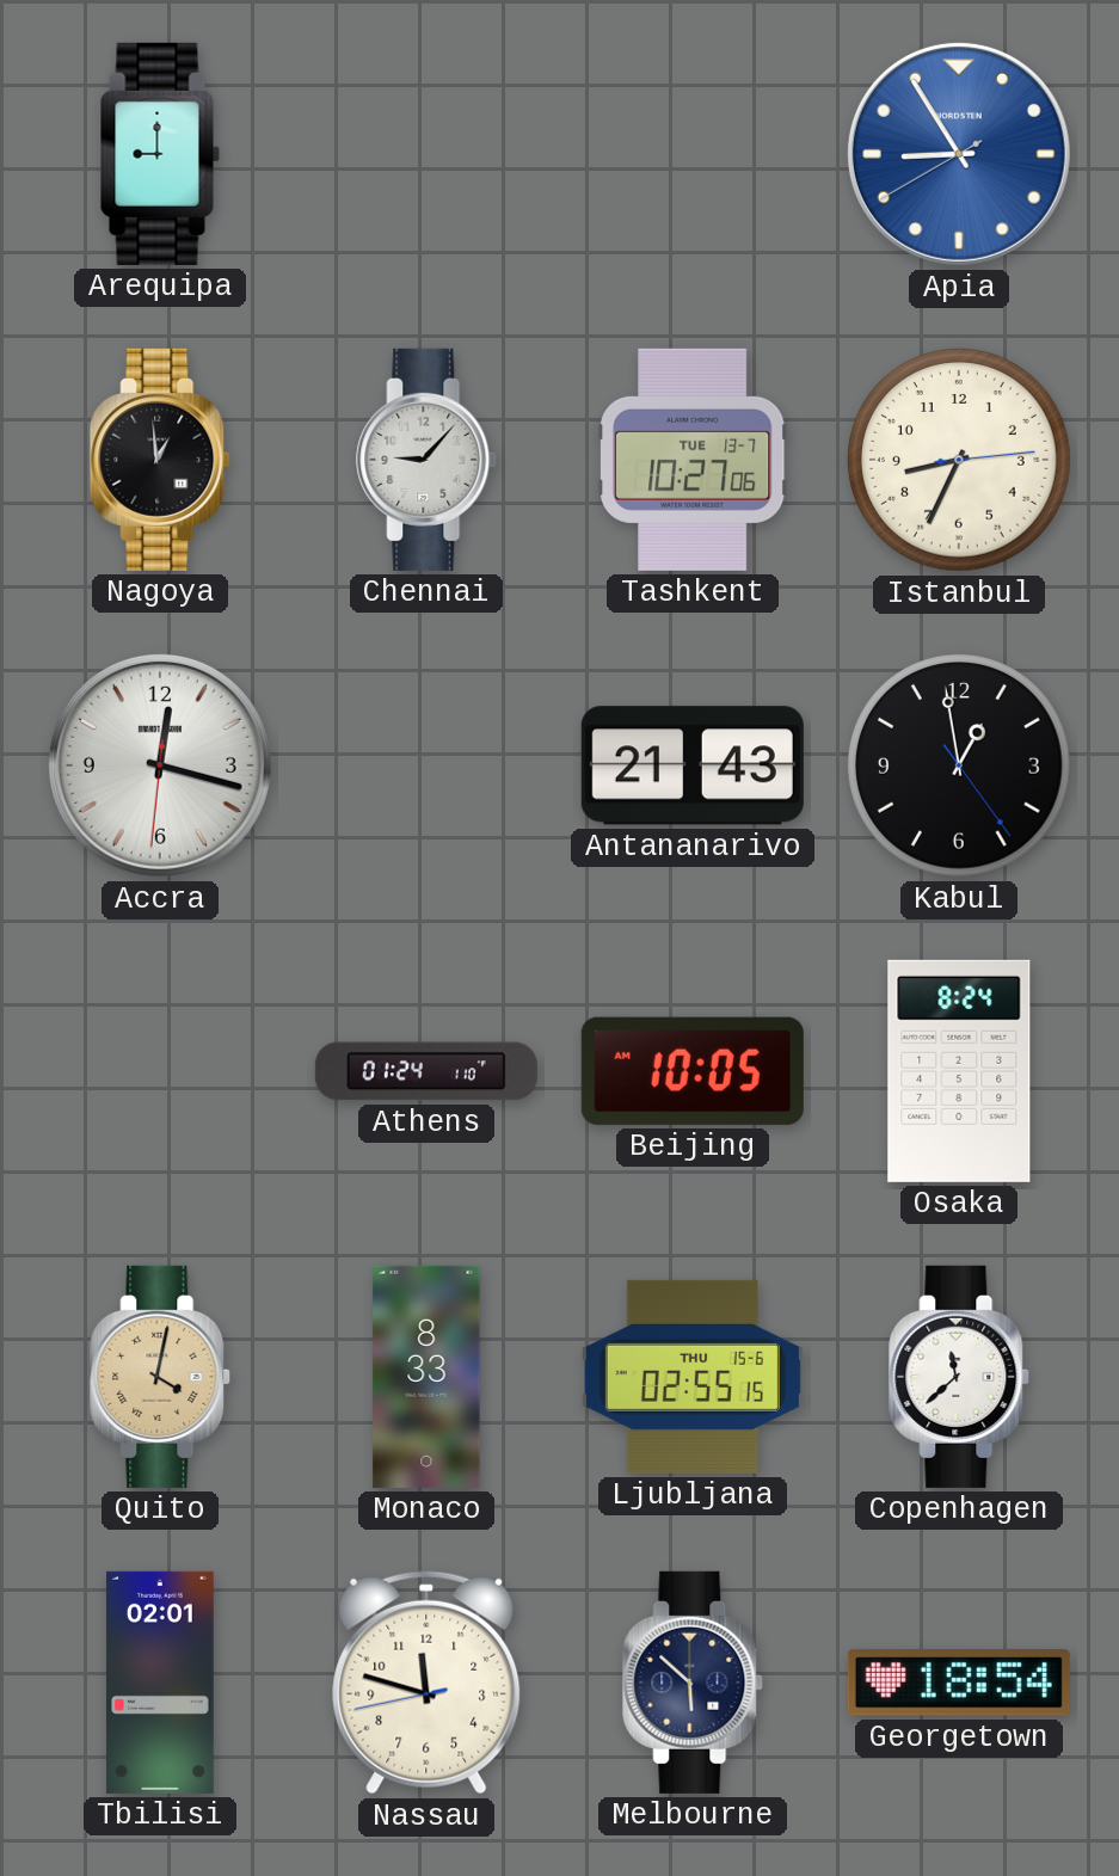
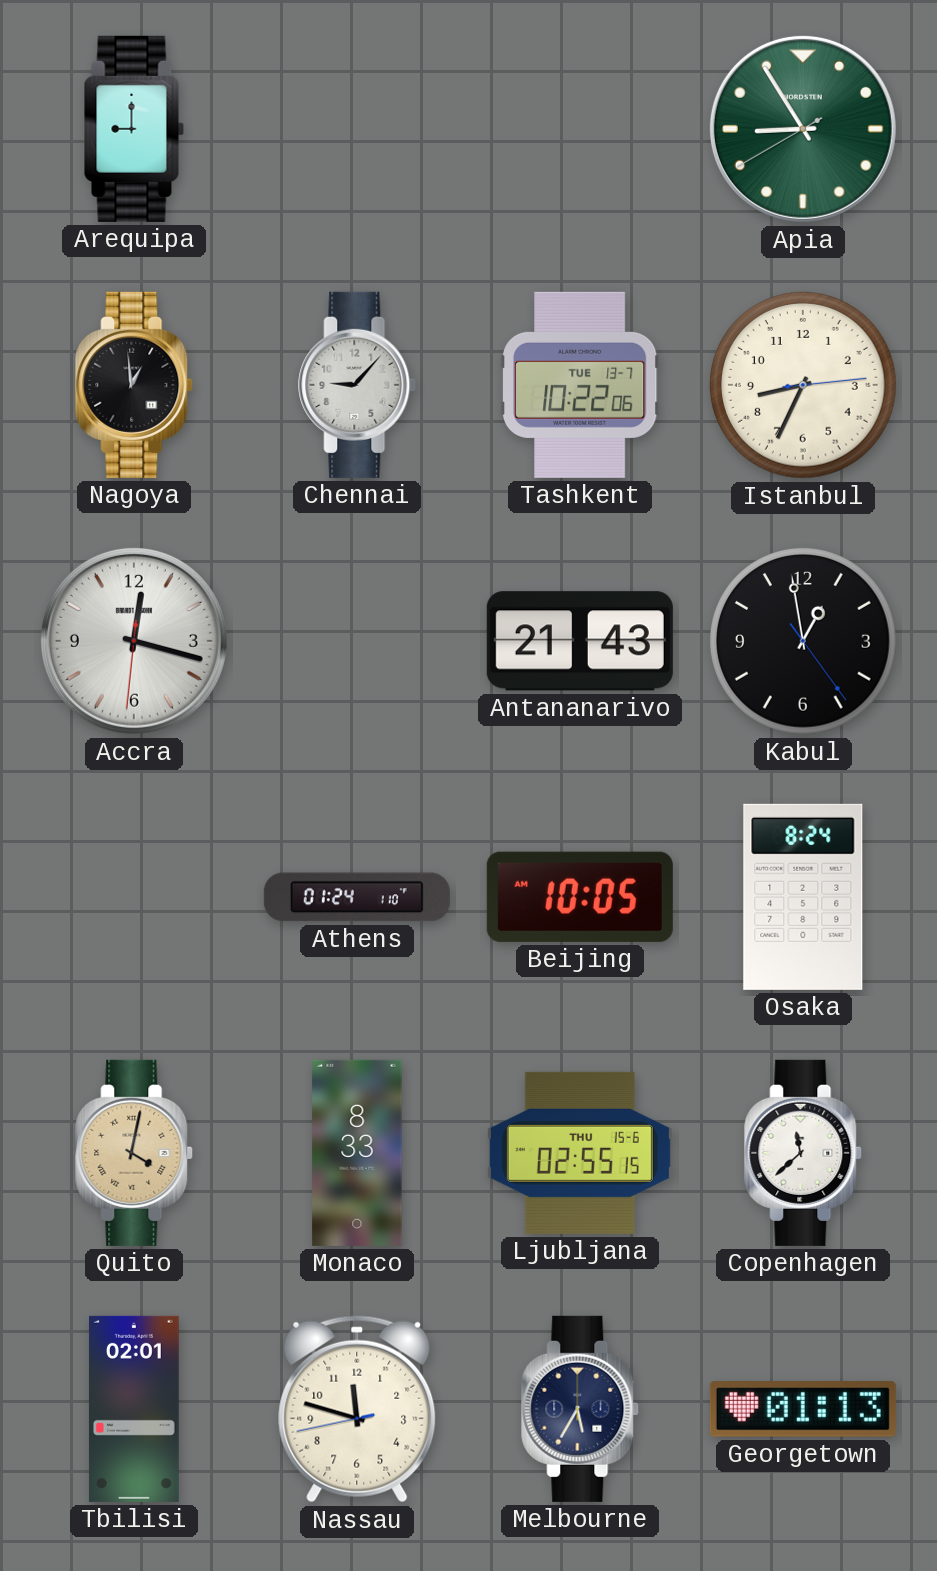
Apia dial: blue -> green (803, 129)
Tashkent: 10:27 -> 10:22 (580, 385)
Melbourne: 5:52 -> 5:35 (581, 1409)
Georgetown: 18:54 -> 01:13 (803, 1409)
